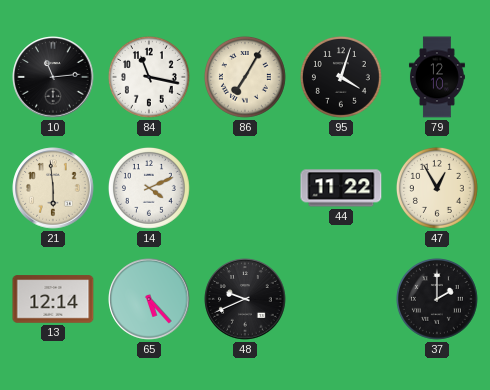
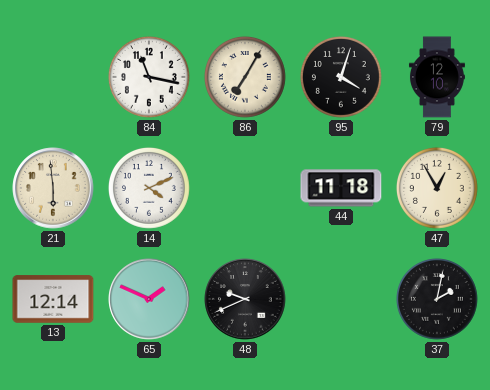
10: 11:14 -> none (53, 77)
44: 11:22 -> 11:18 (341, 188)
65: 5:23 -> 1:49 (149, 299)
37: 2:00 -> 2:02 (437, 299)
